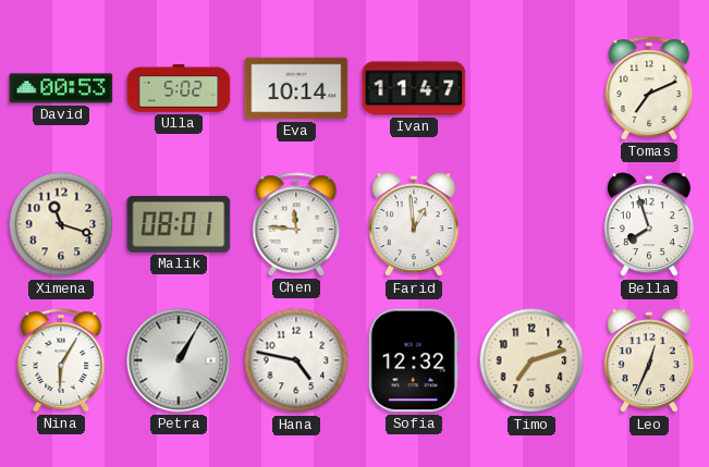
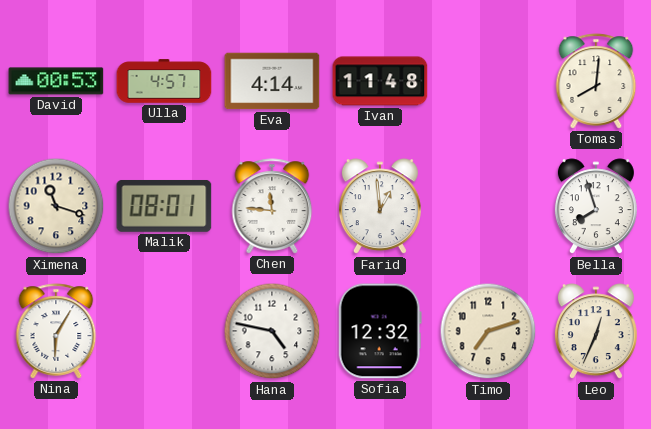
Ulla: 5:02 -> 4:57 (164, 81)
Eva: 10:14 -> 4:14 (272, 81)
Ivan: 11:47 -> 11:48 (380, 81)
Tomas: 7:11 -> 8:01 (596, 81)
Petra: 1:05 -> none (179, 360)
